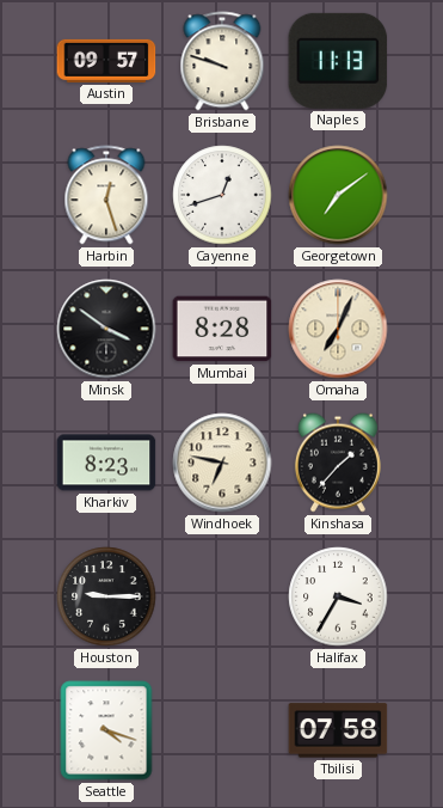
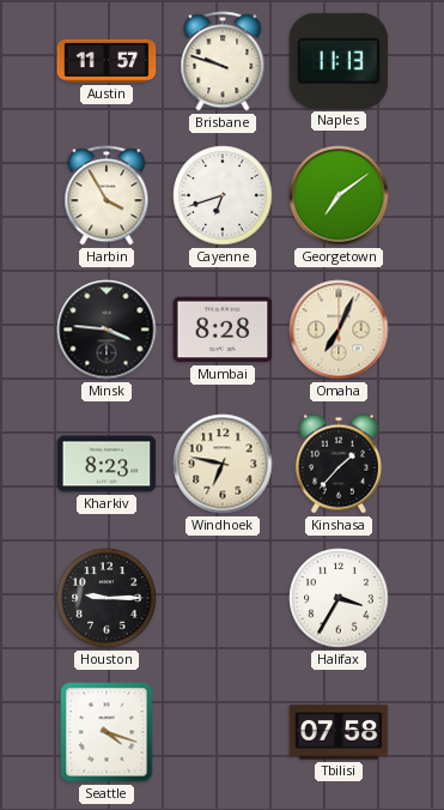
Austin: 09:57 -> 11:57 (107, 61)
Harbin: 12:27 -> 3:55 (107, 195)
Cayenne: 12:42 -> 6:42 (223, 195)
Minsk: 3:51 -> 3:46 (107, 330)
